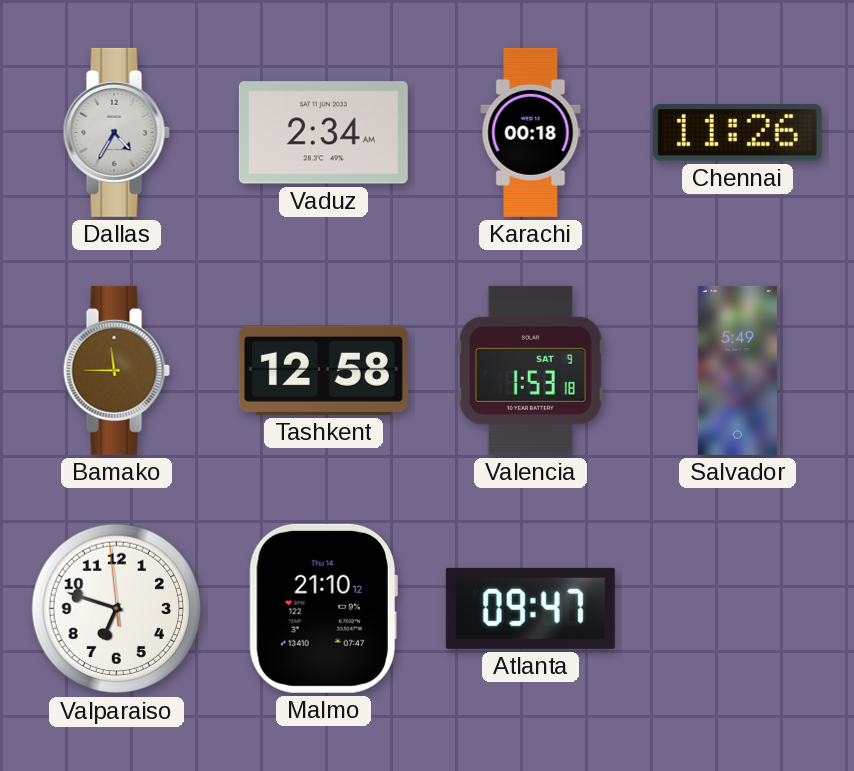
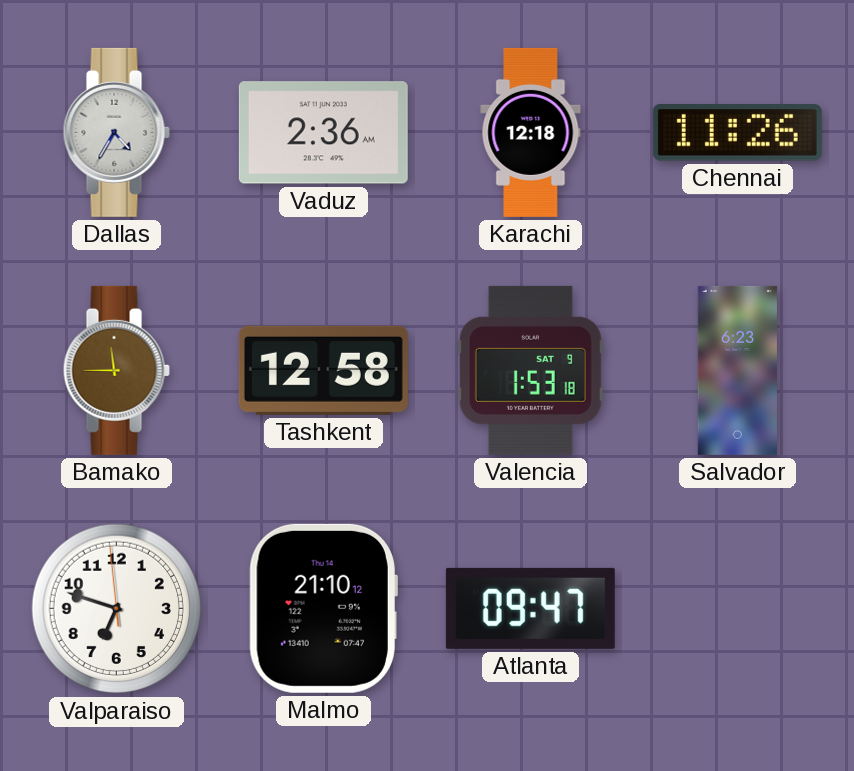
Vaduz: 2:34 -> 2:36 (323, 133)
Karachi: 00:18 -> 12:18 (531, 132)
Salvador: 5:49 -> 6:23 (737, 370)
